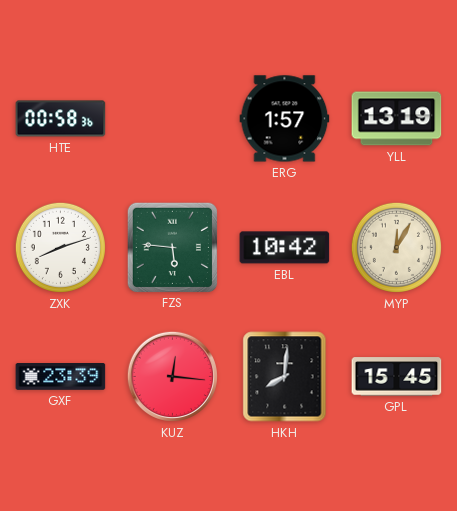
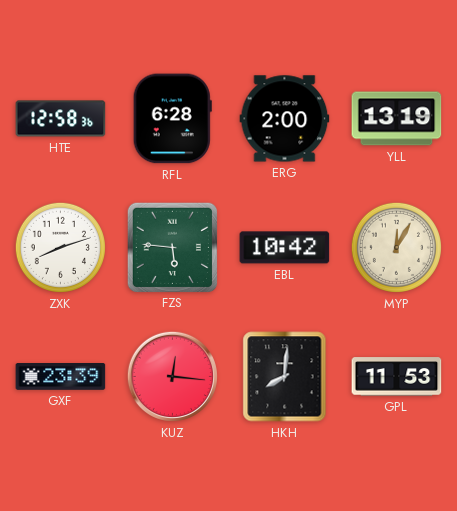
HTE: 00:58 -> 12:58 (61, 119)
RFL: none -> 6:28 (172, 119)
ERG: 1:57 -> 2:00 (285, 119)
GPL: 15:45 -> 11:53 (397, 377)
